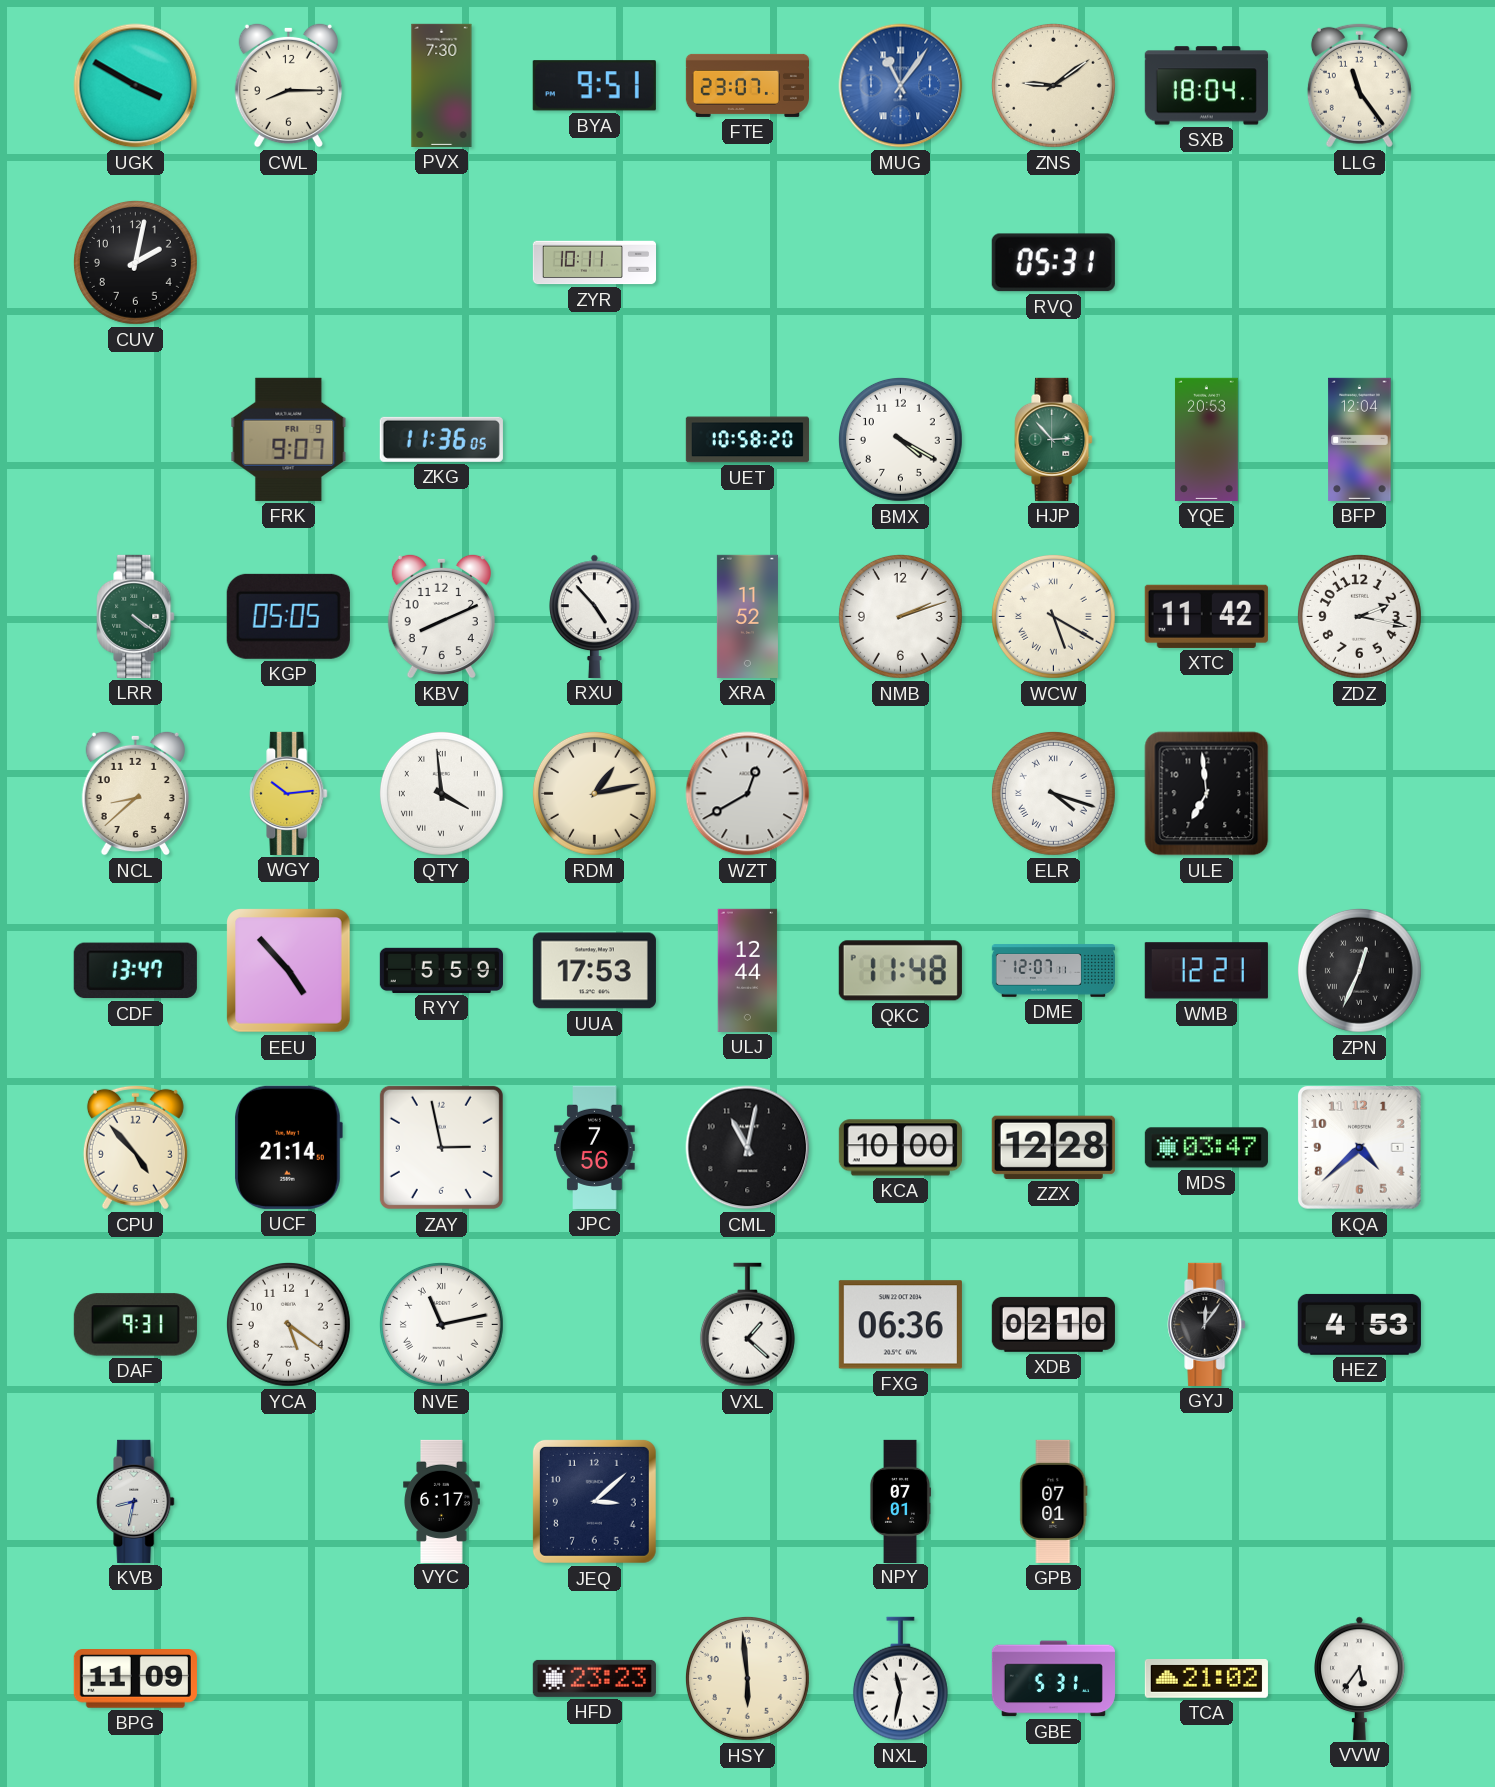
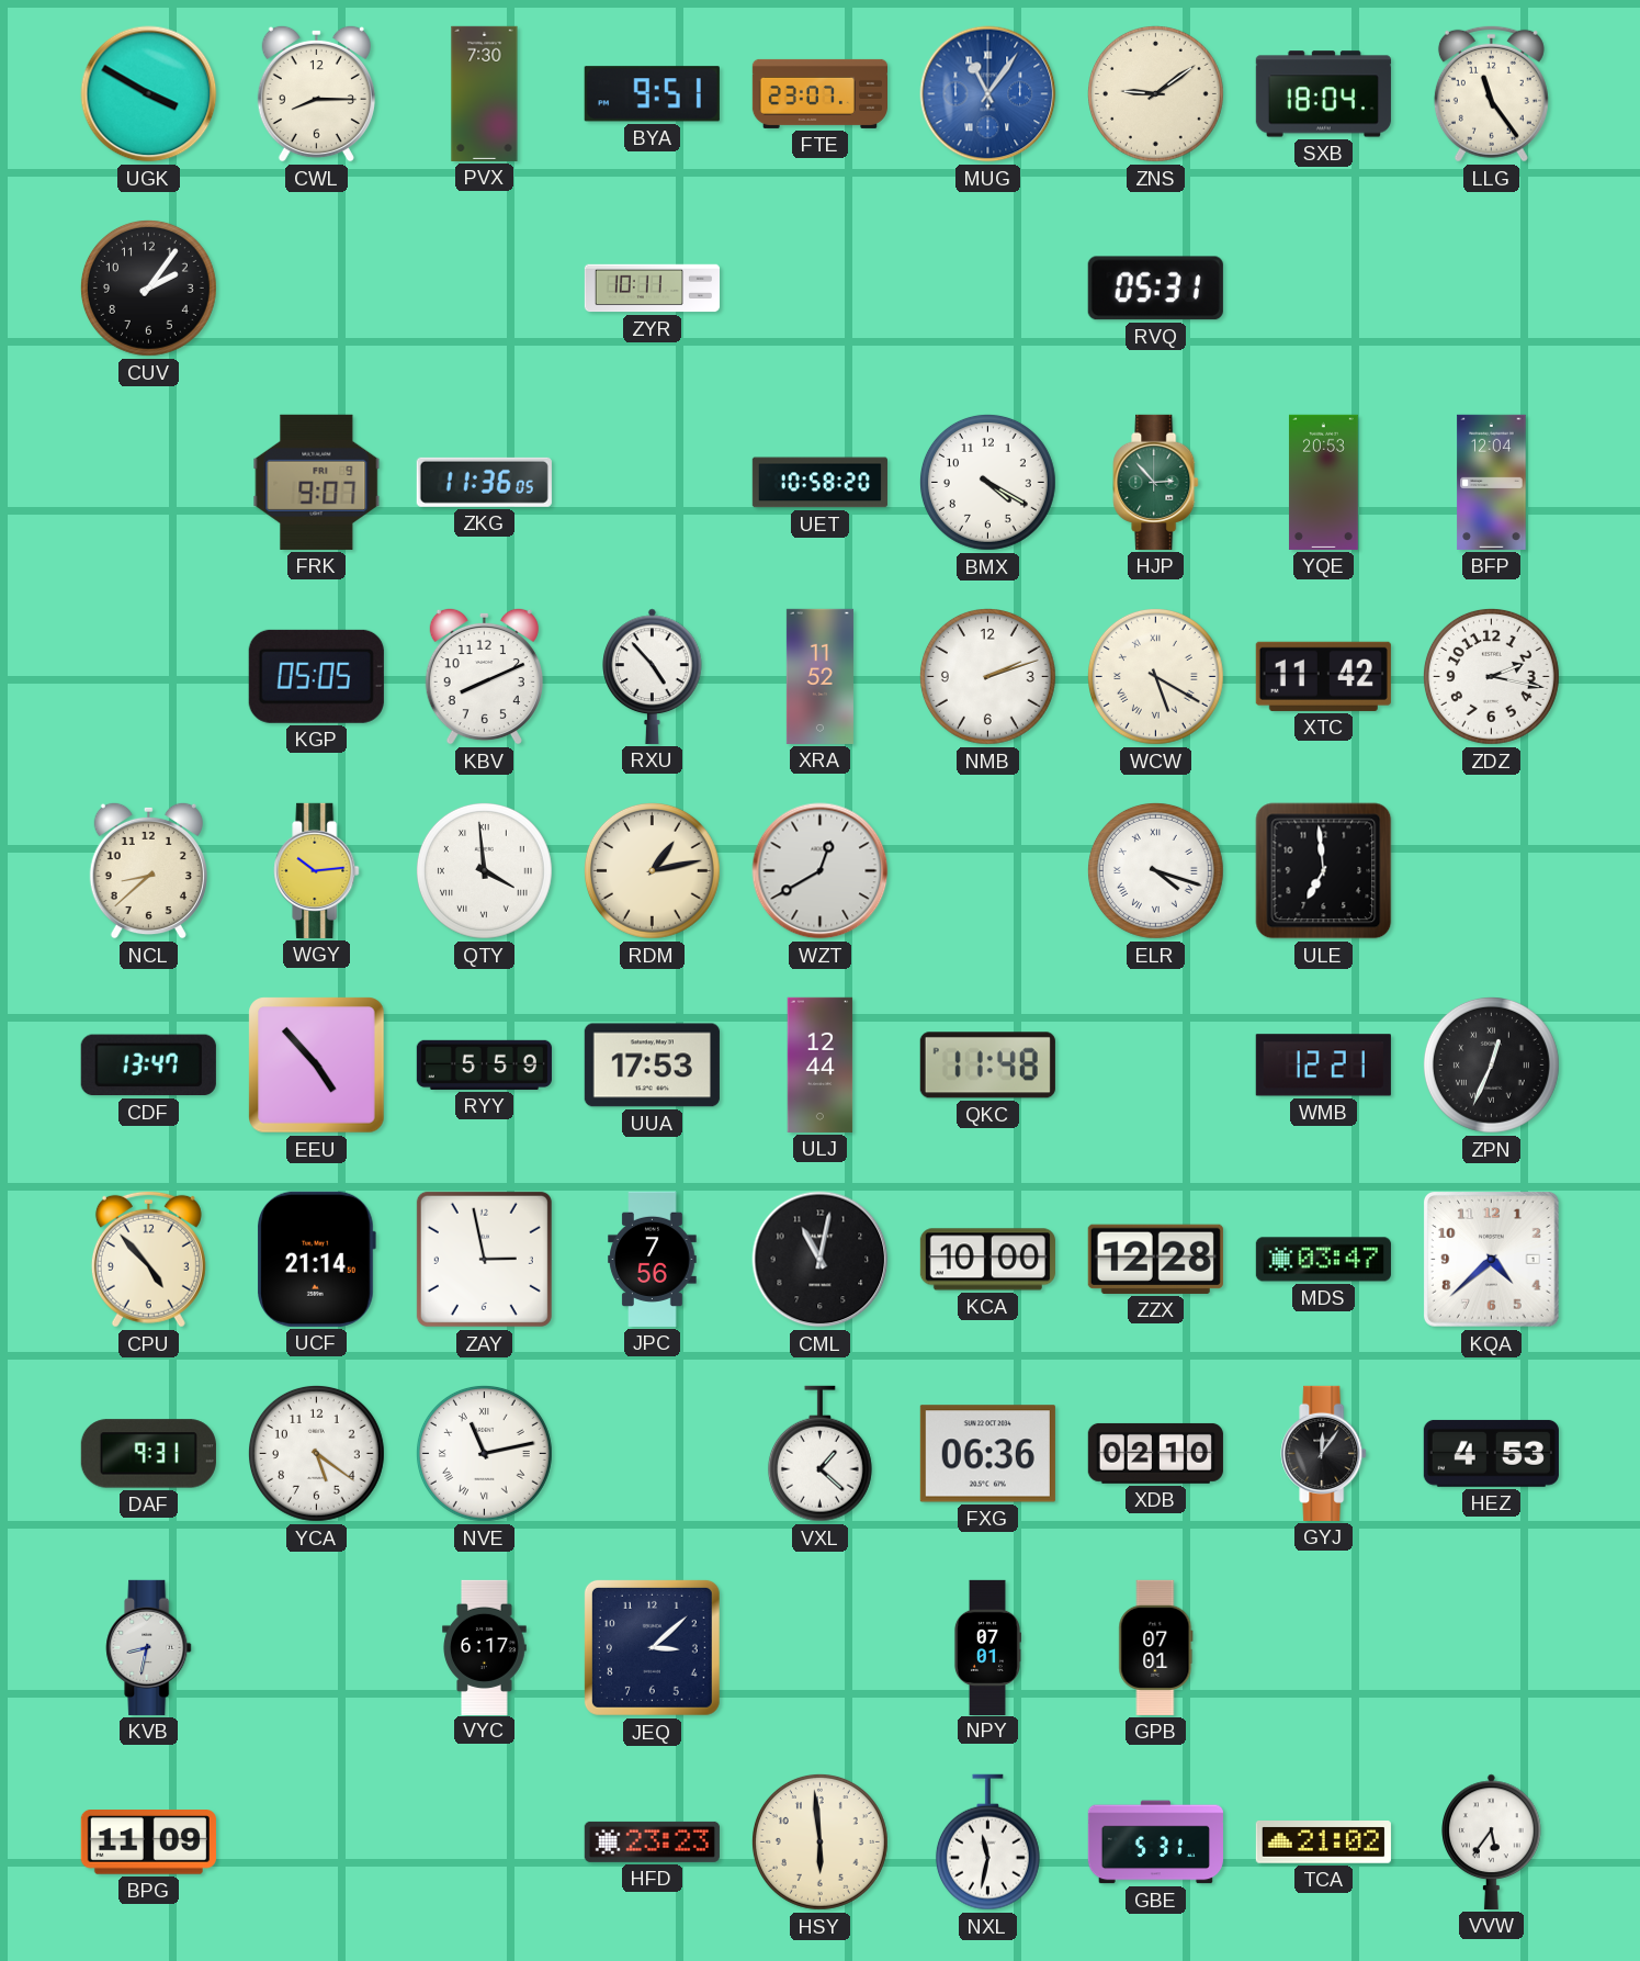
CUV: 2:02 -> 2:06 (148, 288)
LRR: 4:21 -> none (136, 616)
DME: 12:07 -> none (1053, 971)
